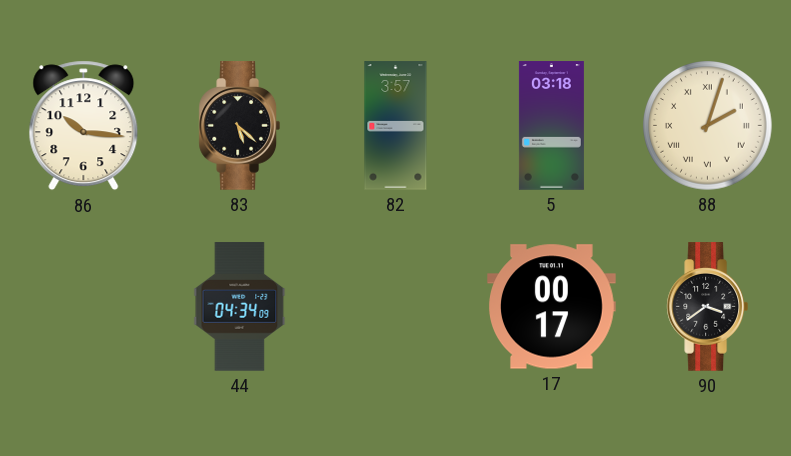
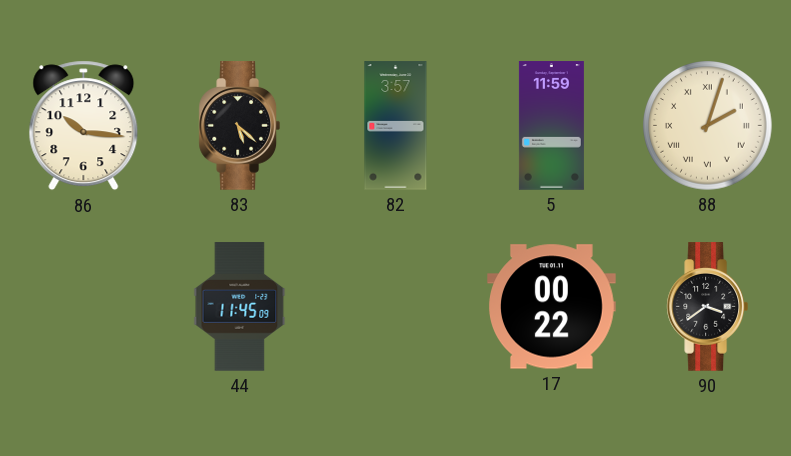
5: 03:18 -> 11:59 (551, 126)
44: 04:34 -> 11:45 (240, 307)
17: 00:17 -> 00:22 (552, 307)
